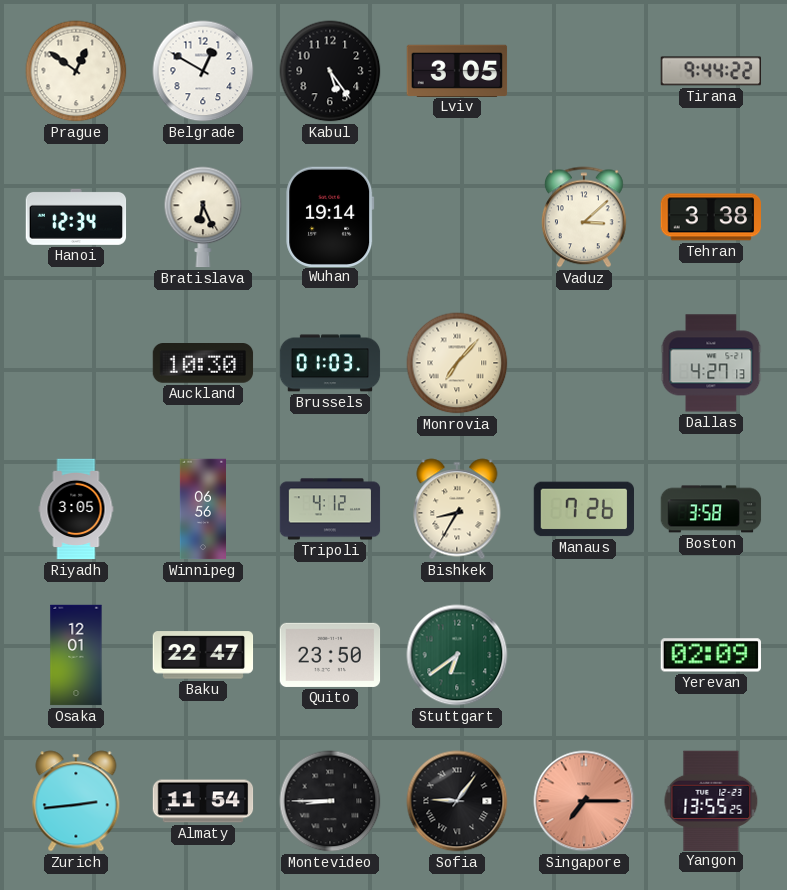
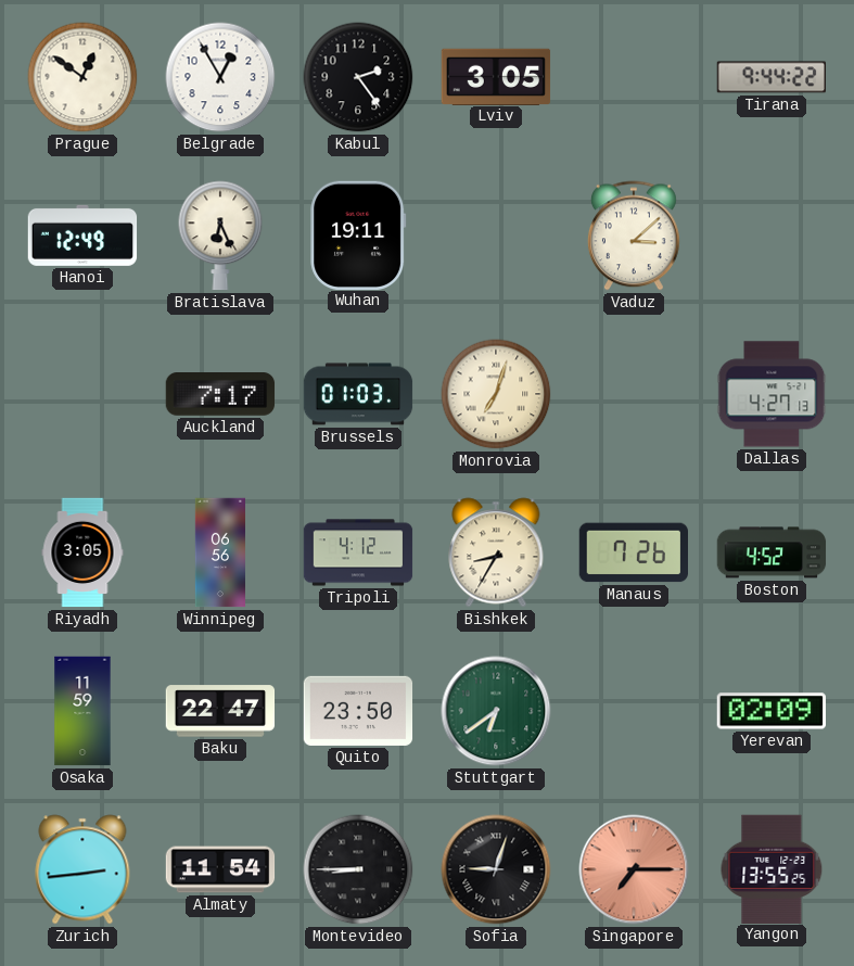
Belgrade: 12:50 -> 12:55 (220, 77)
Kabul: 5:24 -> 2:24 (358, 77)
Hanoi: 12:34 -> 12:49 (82, 236)
Wuhan: 19:14 -> 19:11 (358, 234)
Tehran: 3:38 -> none (711, 217)
Auckland: 10:30 -> 7:17 (220, 395)
Monrovia: 7:07 -> 7:03 (496, 394)
Boston: 3:58 -> 4:52 (772, 552)
Osaka: 12:01 -> 11:59 (82, 711)
Sofia: 9:06 -> 9:03 (496, 869)
